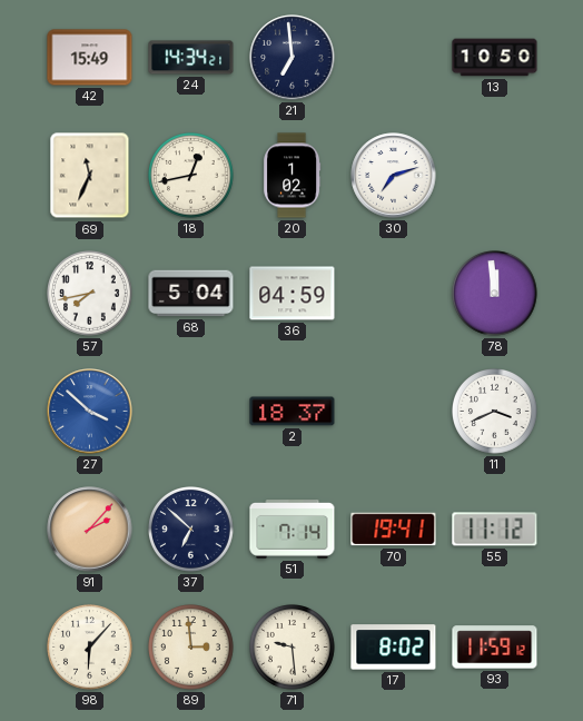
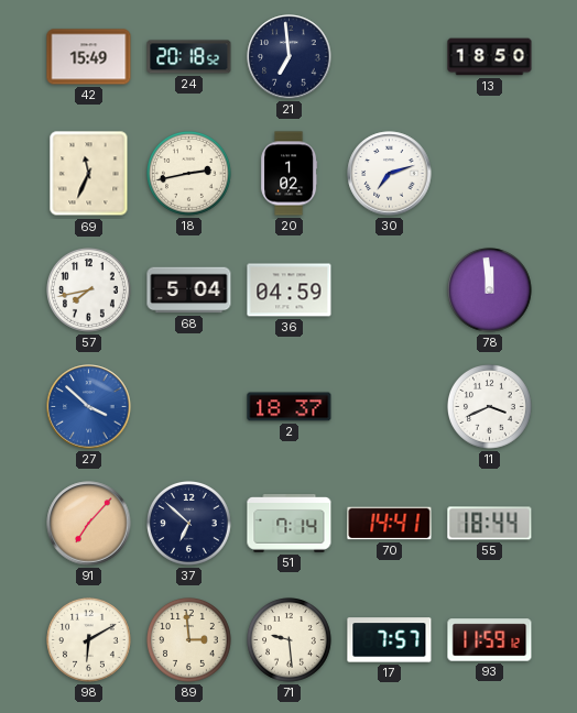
24: 14:34 -> 20:18 (189, 57)
13: 10:50 -> 18:50 (490, 57)
18: 12:43 -> 2:43 (189, 174)
91: 2:07 -> 7:07 (89, 524)
70: 19:41 -> 14:41 (390, 524)
55: 11:12 -> 18:44 (490, 524)
98: 6:07 -> 6:10 (89, 640)
17: 8:02 -> 7:57 (390, 640)
